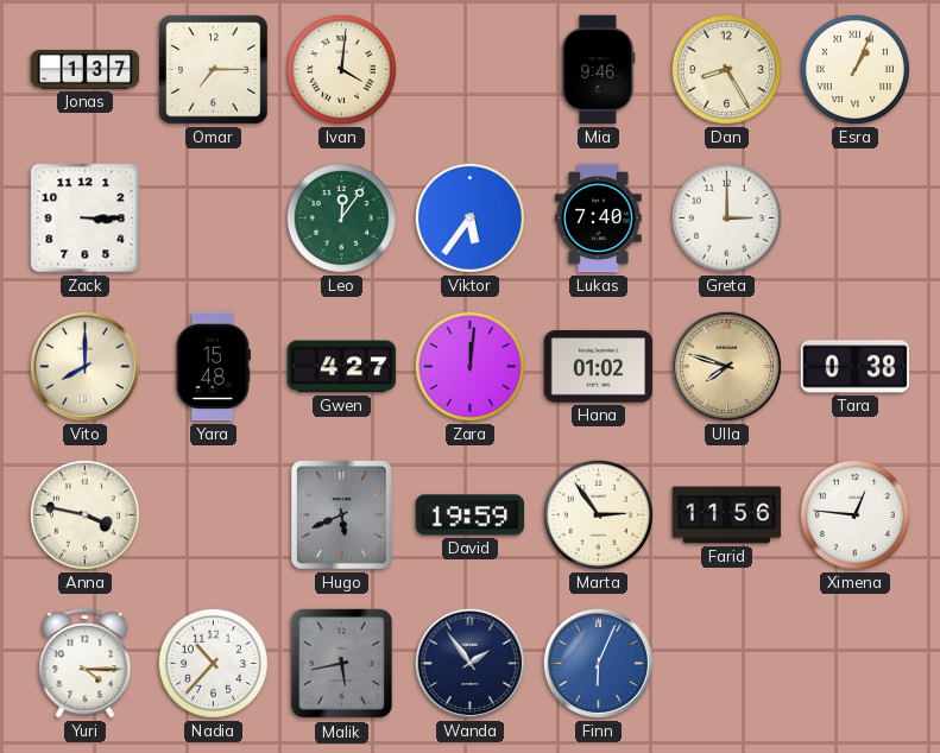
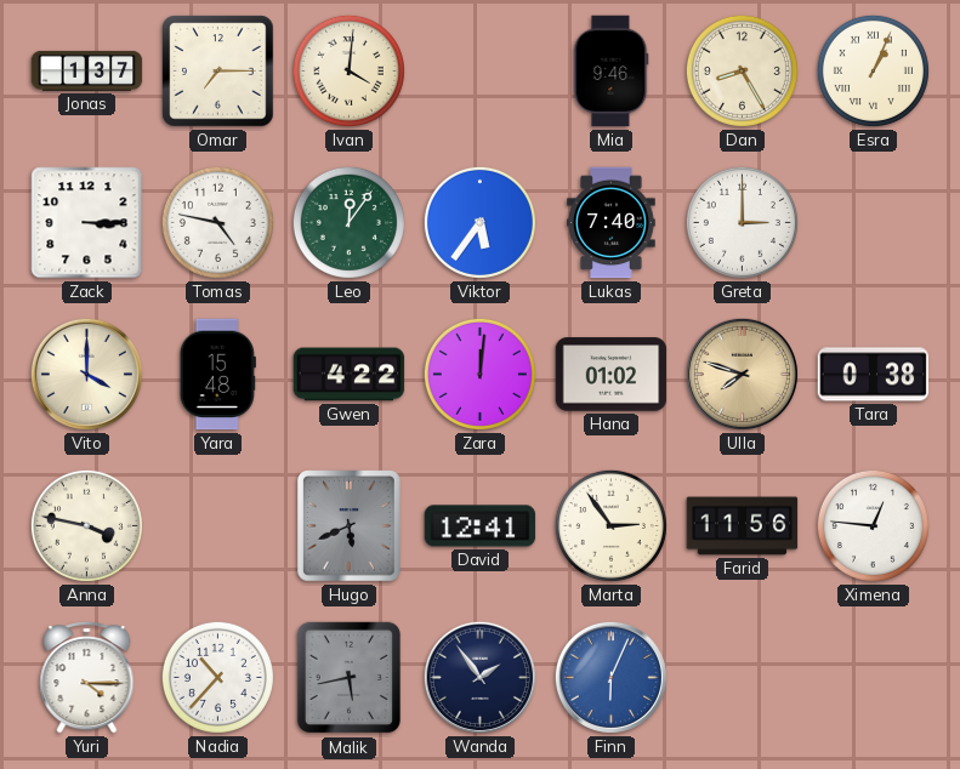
Tomas: none -> 4:47 (217, 222)
Vito: 8:00 -> 4:00 (86, 374)
Gwen: 4:27 -> 4:22 (350, 375)
David: 19:59 -> 12:41 (481, 526)
